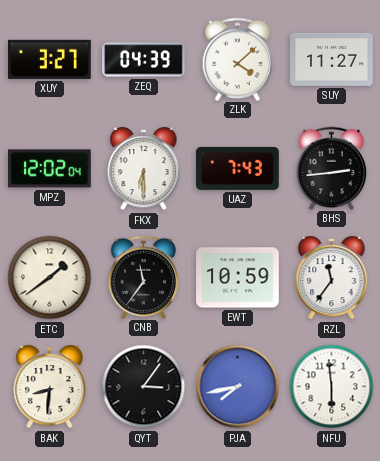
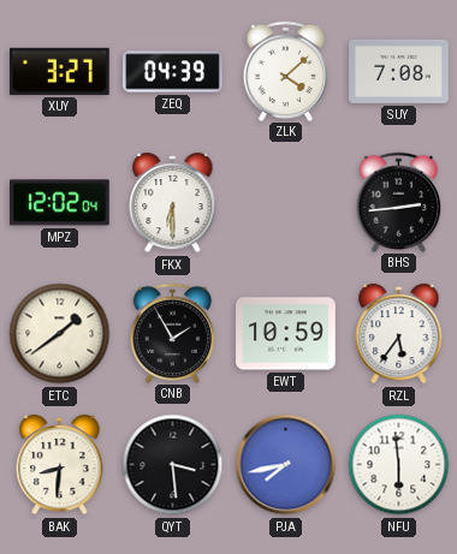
SUY: 11:27 -> 7:08 (399, 71)
UAZ: 7:43 -> none (238, 168)
CNB: 11:36 -> 1:55 (173, 333)
RZL: 11:36 -> 5:36 (399, 334)
QYT: 3:06 -> 3:29 (173, 465)
